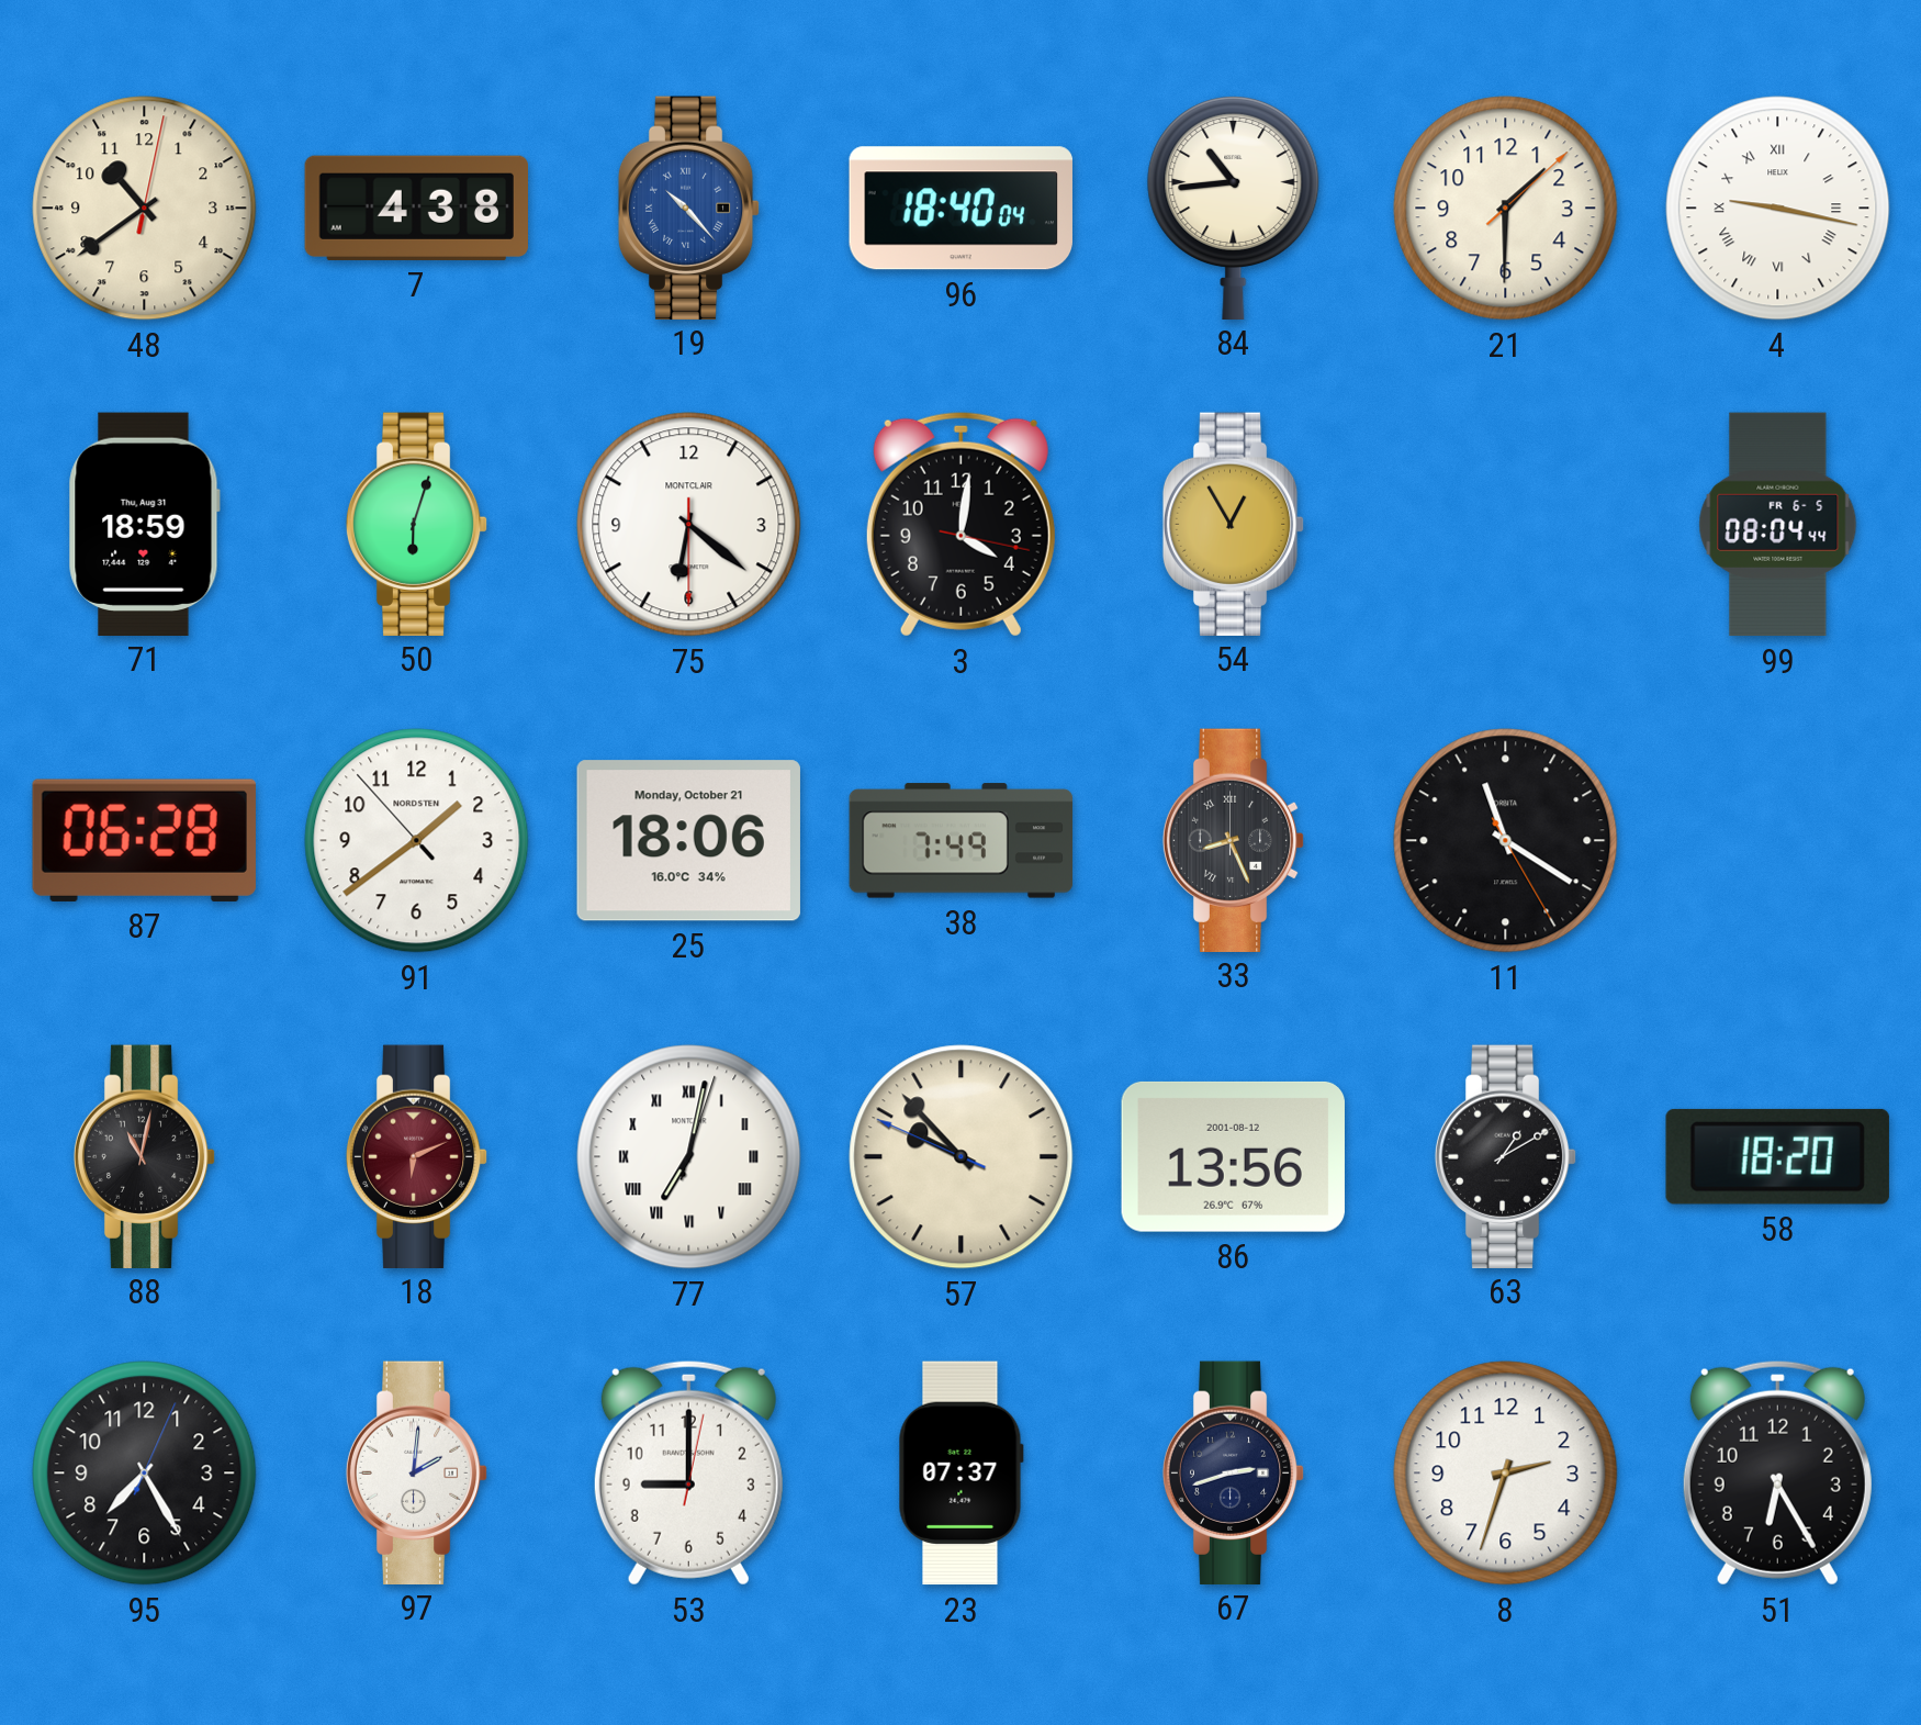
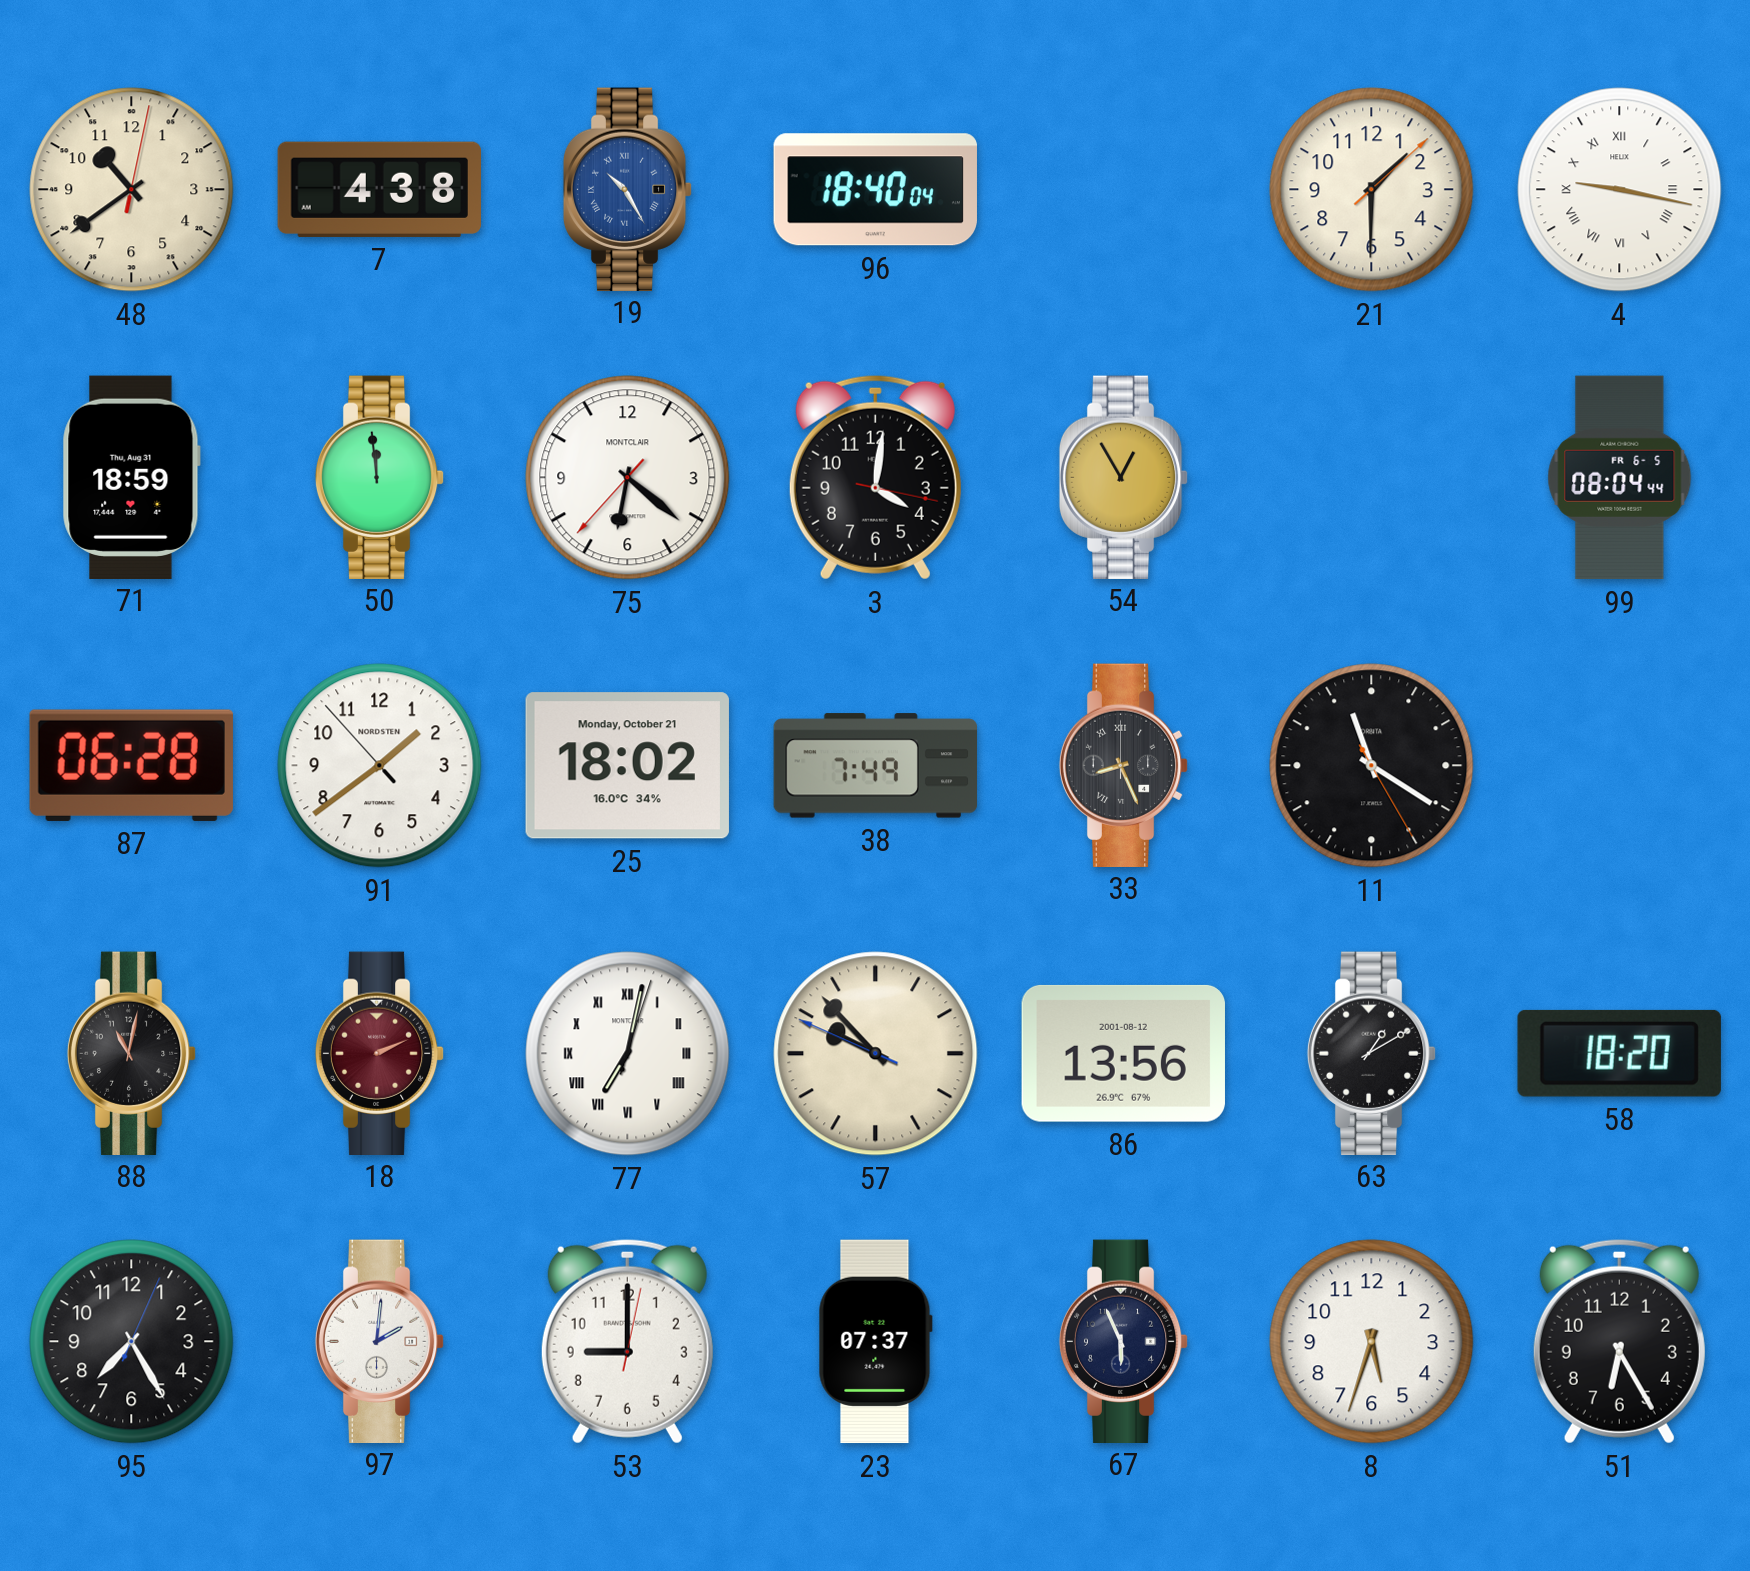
19: 10:23 -> 10:25 (628, 189)
84: 10:44 -> none (1234, 206)
50: 6:03 -> 11:59 (380, 477)
75: 6:21:30 -> 6:21:37 (628, 478)
25: 18:06 -> 18:02 (627, 766)
18: 6:11 -> 2:11 (380, 1053)
67: 2:42 -> 5:56 (1124, 1341)
8: 2:33 -> 5:33 (1372, 1342)
